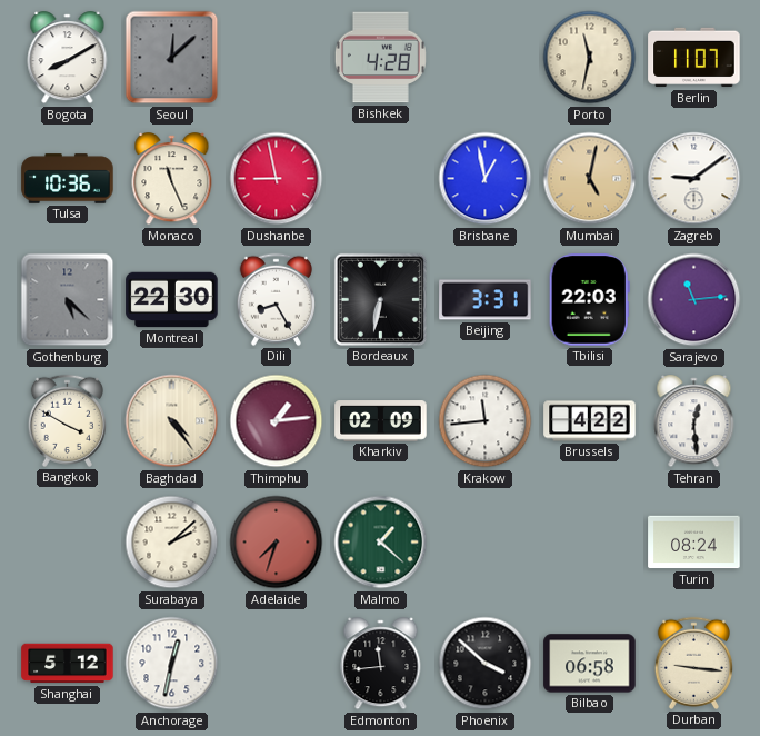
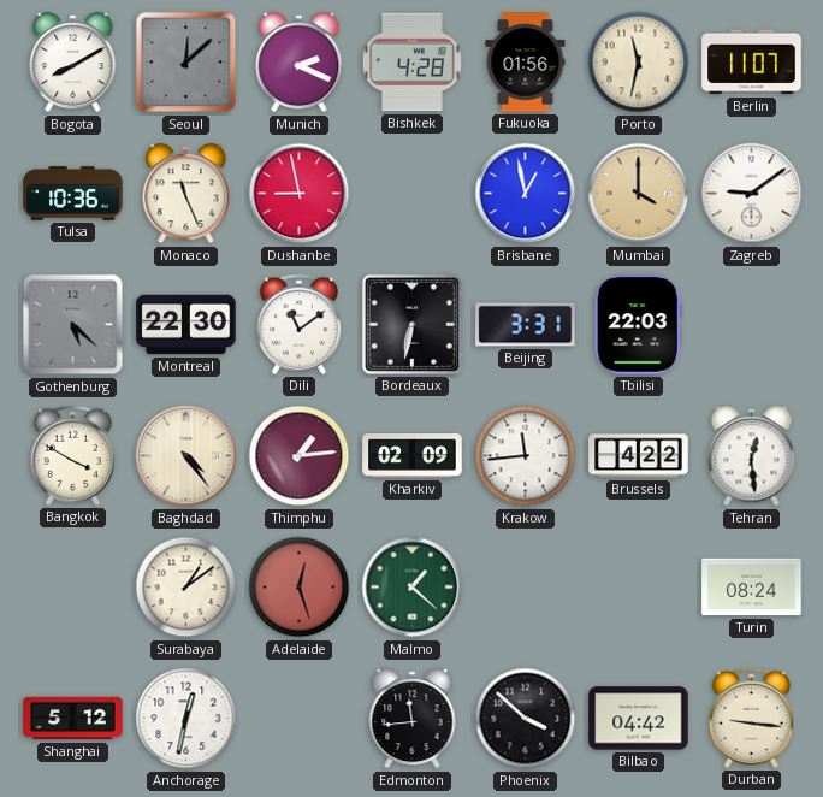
Munich: none -> 2:19 (300, 63)
Fukuoka: none -> 01:56 (526, 63)
Mumbai: 5:02 -> 4:00 (639, 194)
Dili: 8:25 -> 11:09 (298, 324)
Sarajevo: 11:14 -> none (694, 300)
Surabaya: 2:08 -> 1:09 (186, 588)
Adelaide: 7:33 -> 12:27 (300, 588)
Bilbao: 06:58 -> 04:42 (639, 719)
